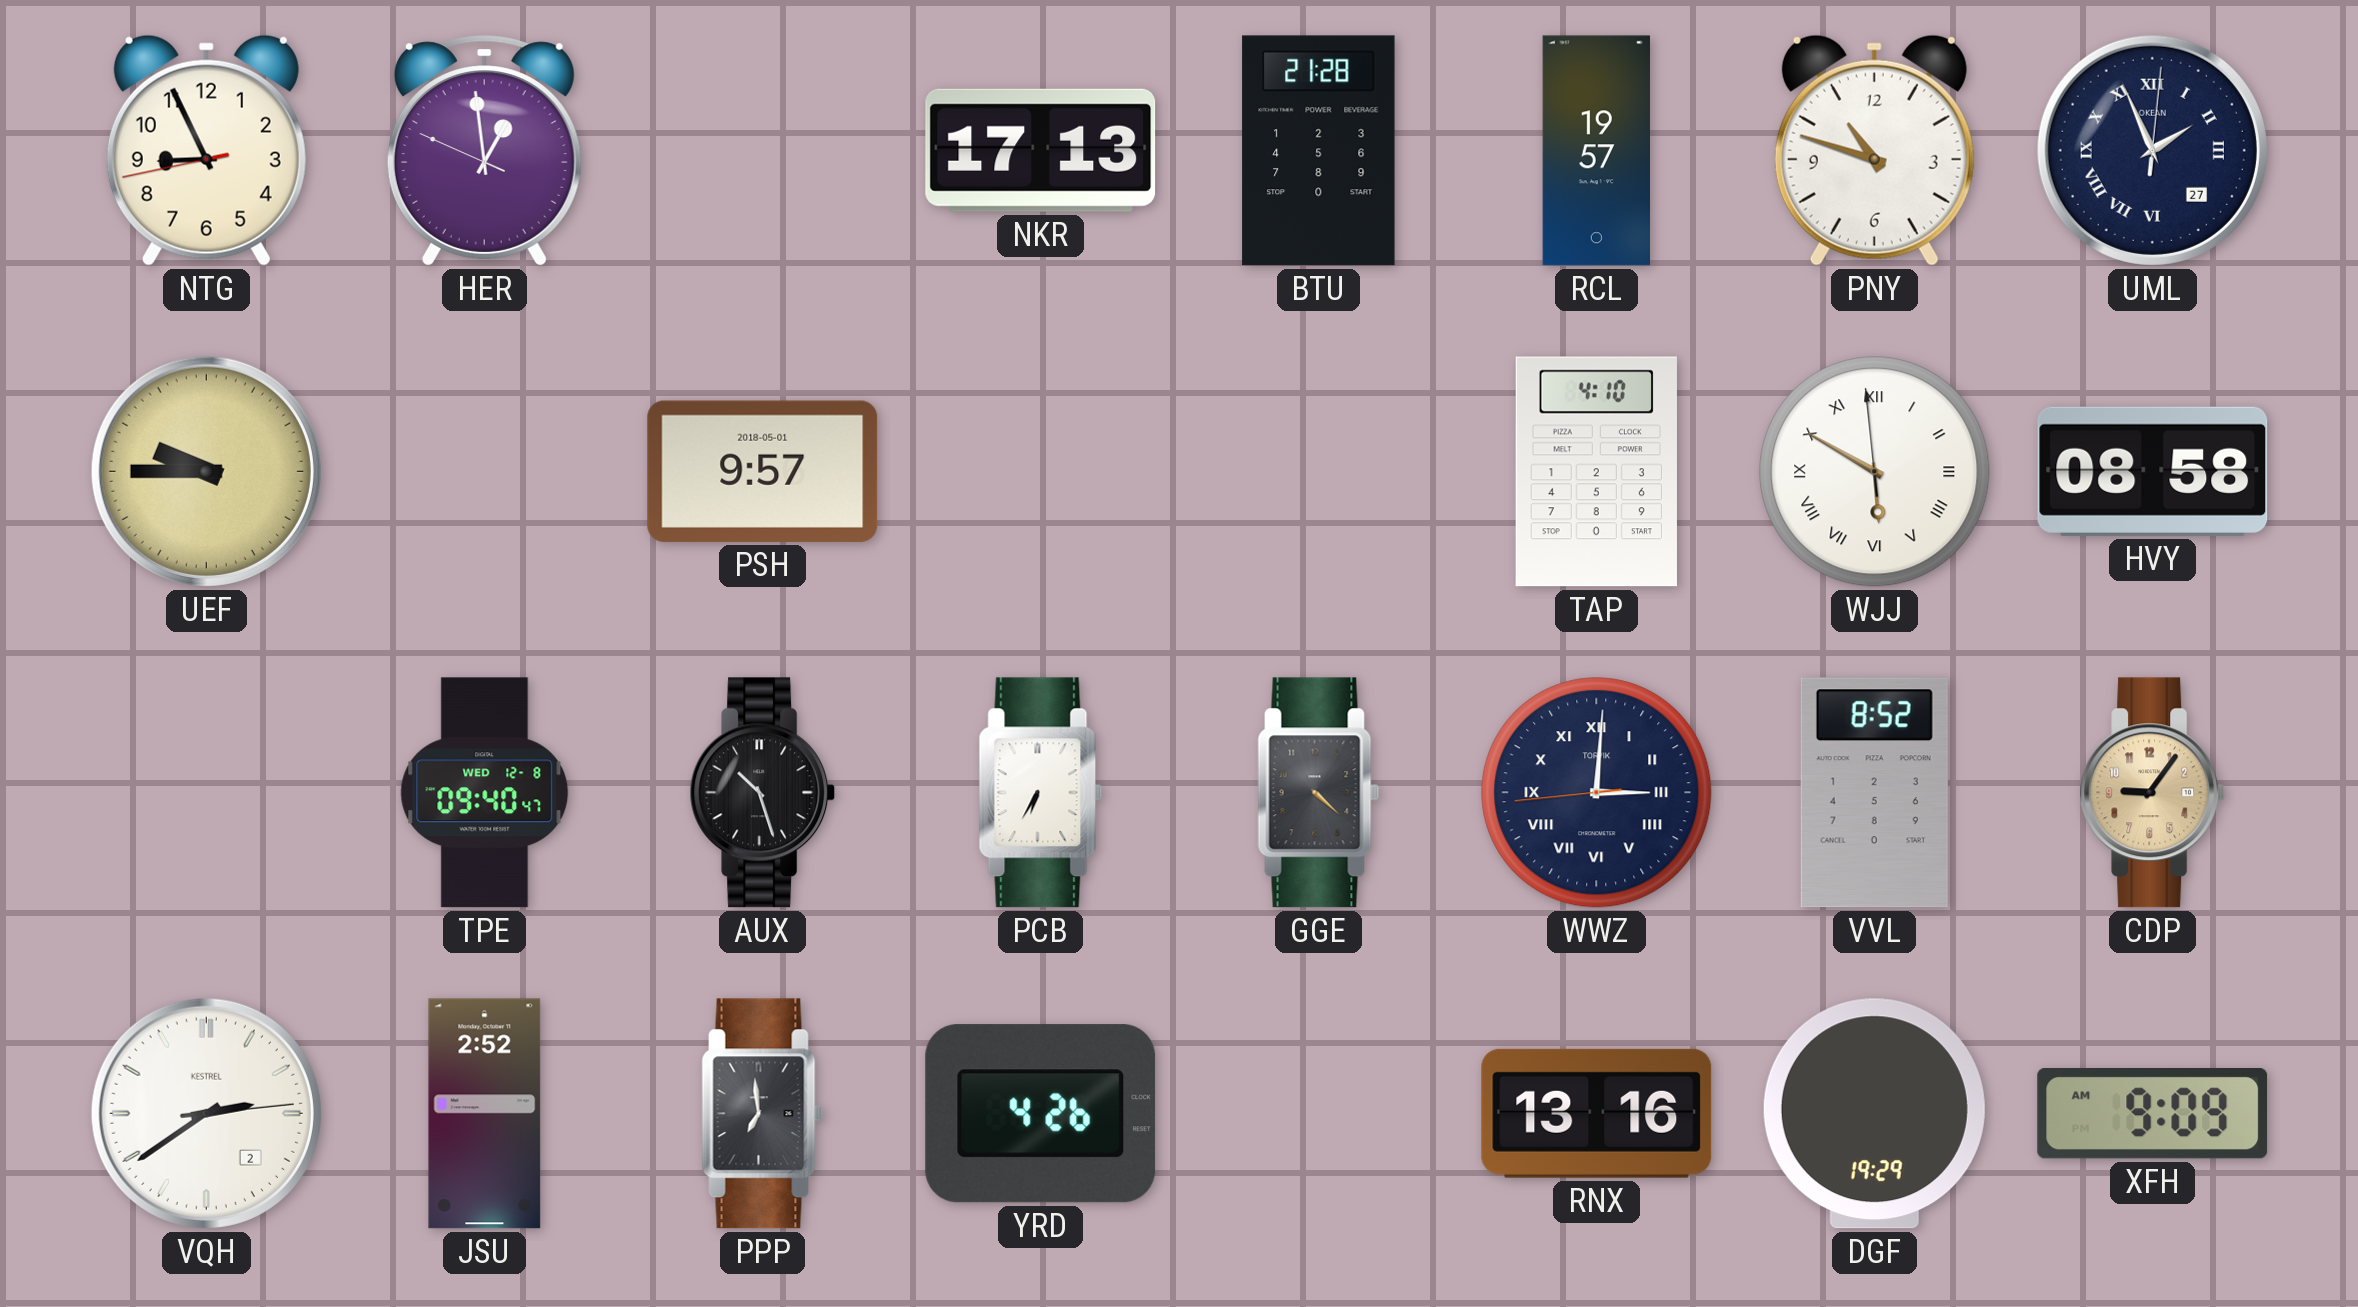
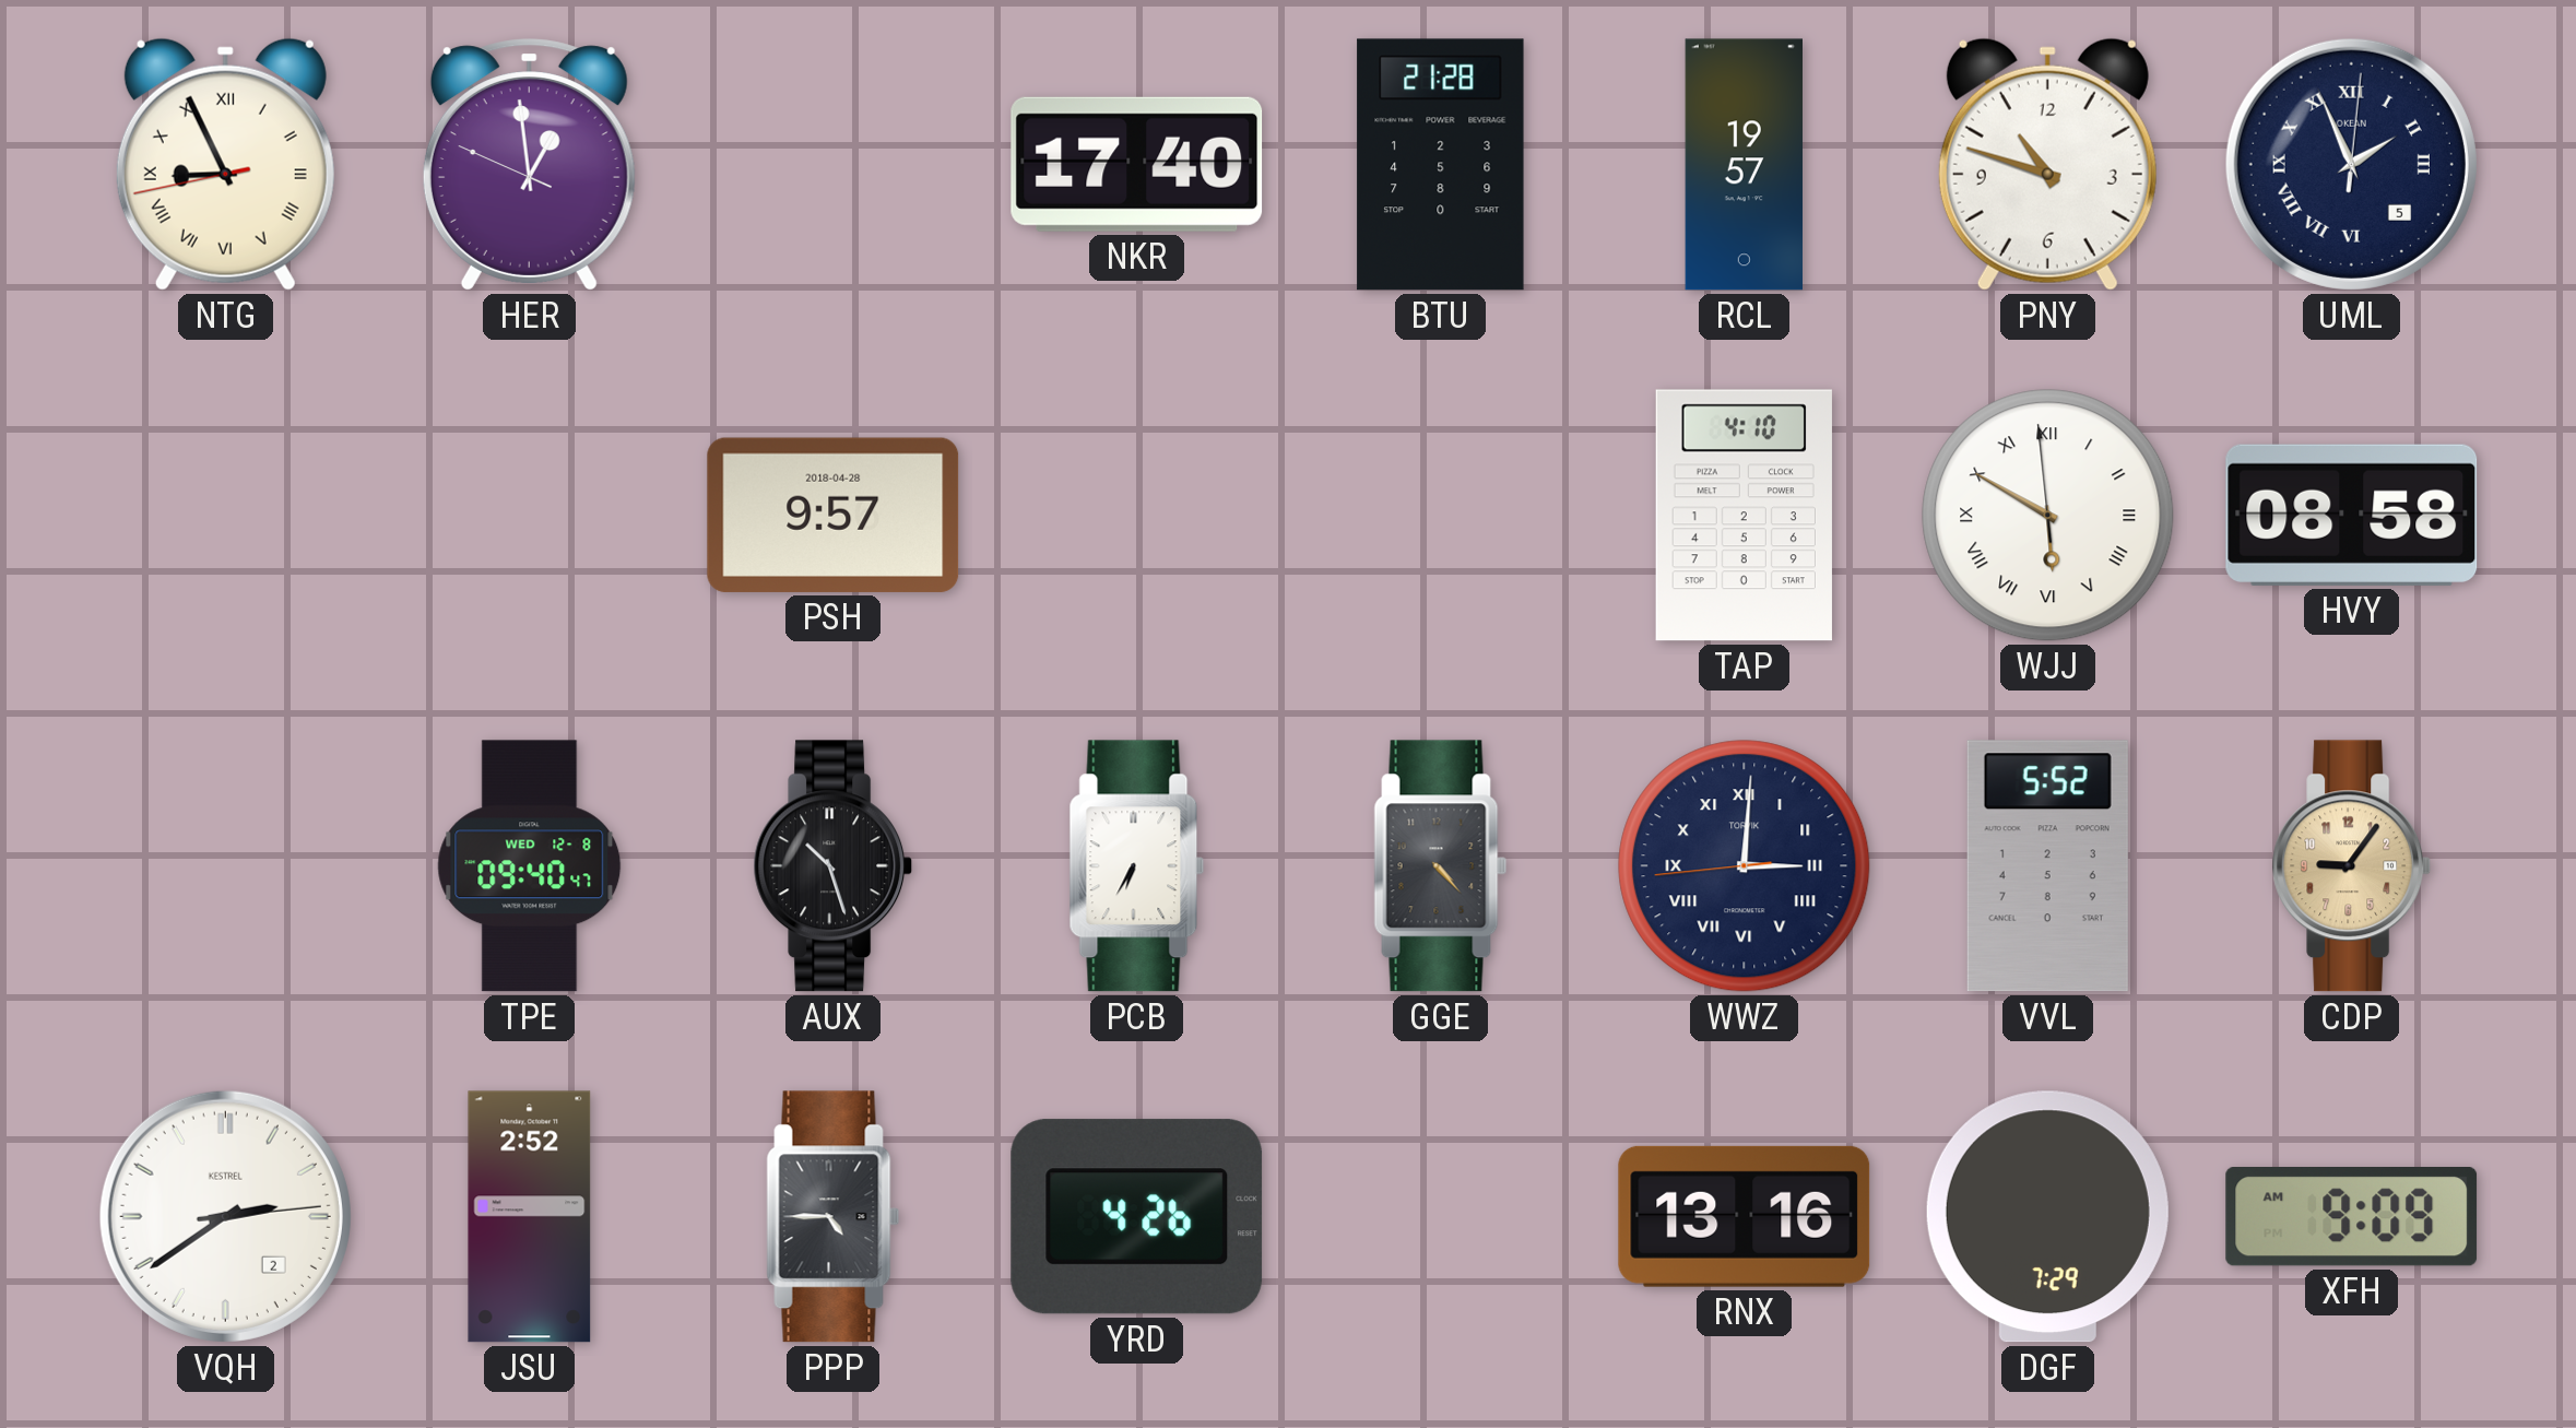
NTG numerals: Arabic -> Roman (225, 164)
NKR: 17:13 -> 17:40 (1137, 164)
UML date: 27 -> 5 (2351, 164)
UEF: 9:45 -> none (206, 471)
PSH date: 2018-05-01 -> 2018-04-28 (834, 515)
GGE: 4:22 -> 4:23 (1441, 866)
VVL: 8:52 -> 5:52 (2047, 866)
PPP: 6:59 -> 4:45 (834, 1217)
DGF: 19:29 -> 7:29 (2047, 1217)
